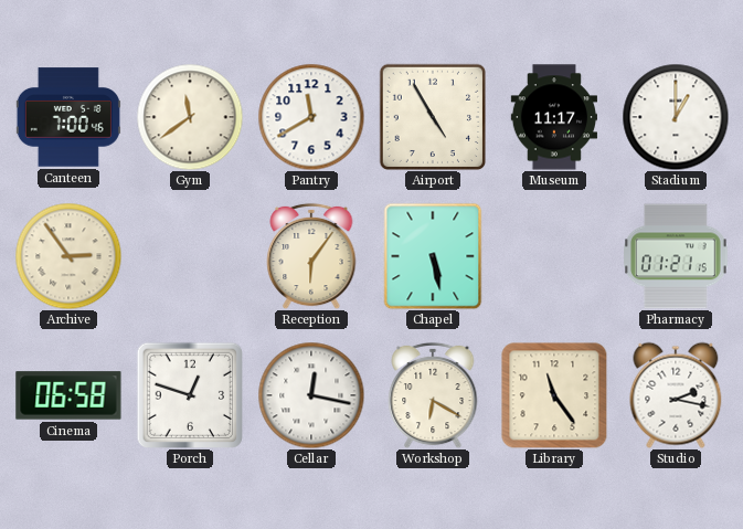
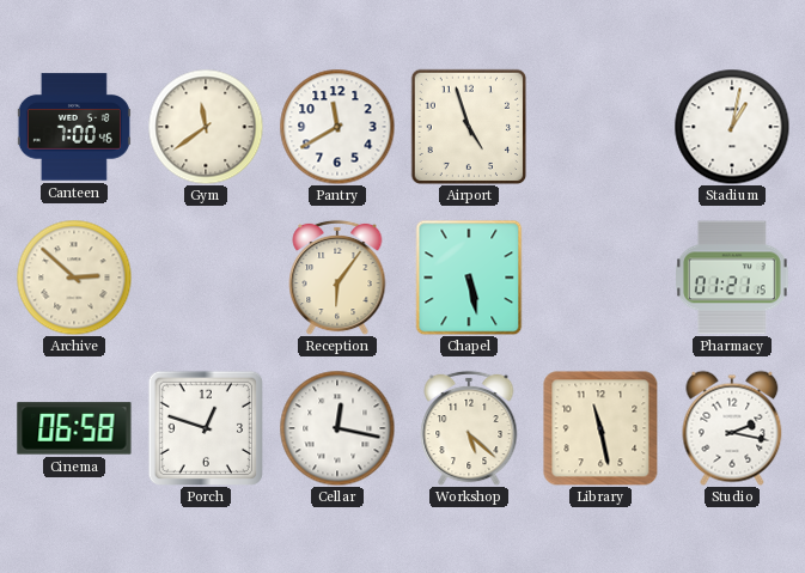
Airport: 4:55 -> 4:57 (468, 126)
Museum: 11:17 -> none (553, 117)
Stadium: 1:00 -> 1:02 (732, 127)
Archive: 2:54 -> 2:52 (74, 278)
Workshop: 6:20 -> 5:22 (469, 428)
Library: 11:24 -> 11:28 (600, 428)
